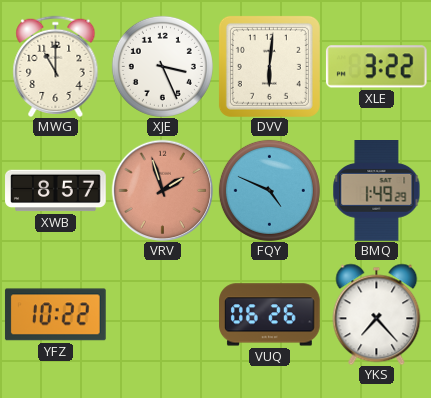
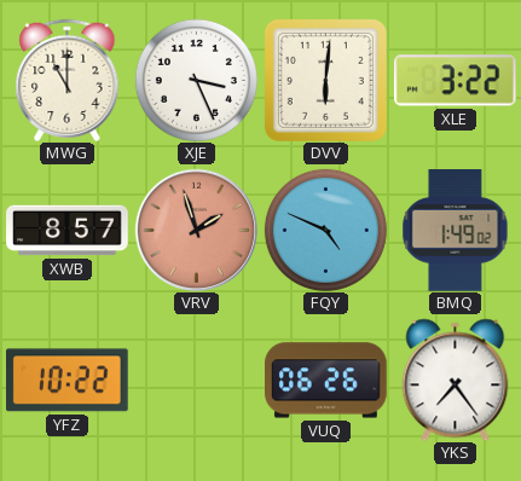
BMQ: 1:49:29 -> 1:49:02 (456, 231)
YKS: 7:23 -> 7:24 (456, 379)
